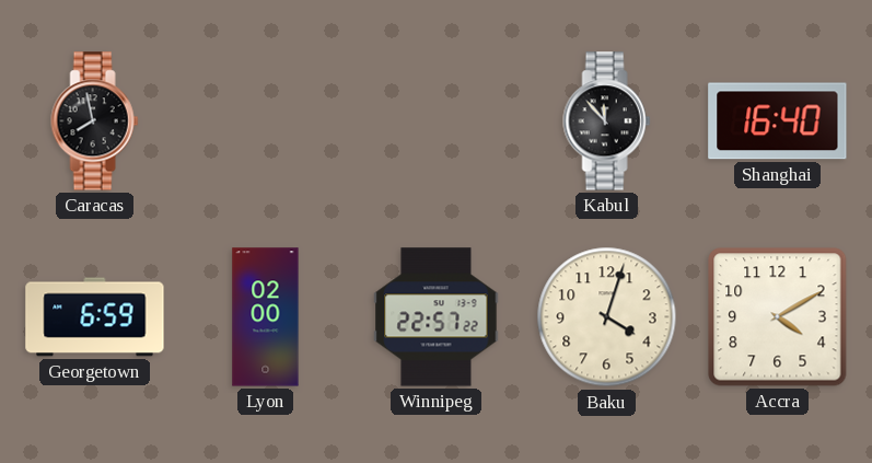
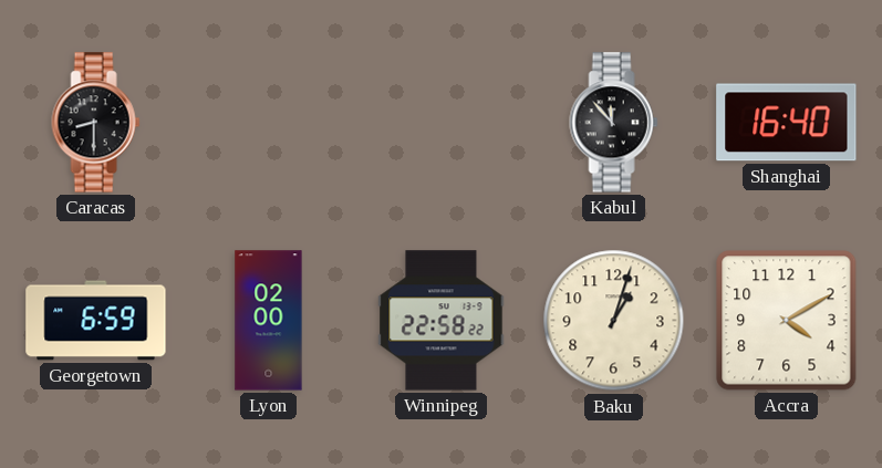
Caracas: 7:58 -> 8:30 (96, 123)
Winnipeg: 22:57 -> 22:58 (442, 321)
Baku: 4:03 -> 1:03 (614, 321)
